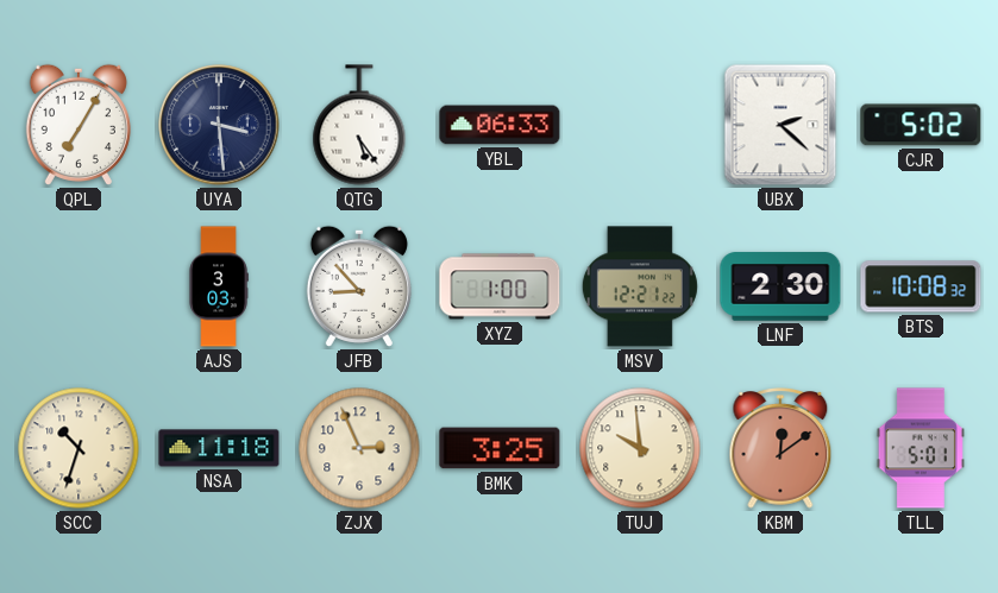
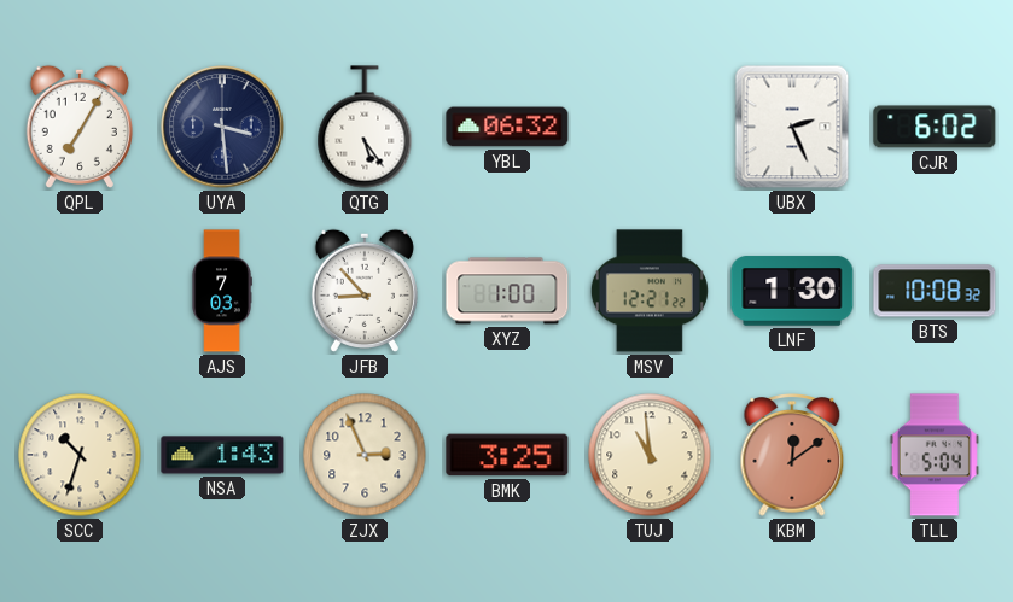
YBL: 06:33 -> 06:32 (507, 127)
UBX: 2:22 -> 2:26 (792, 127)
CJR: 5:02 -> 6:02 (935, 127)
AJS: 3:03 -> 7:03 (222, 291)
LNF: 2:30 -> 1:30 (792, 291)
NSA: 11:18 -> 1:43 (222, 455)
TUJ: 9:59 -> 10:59 (650, 455)
TLL: 5:01 -> 5:04 (935, 455)
